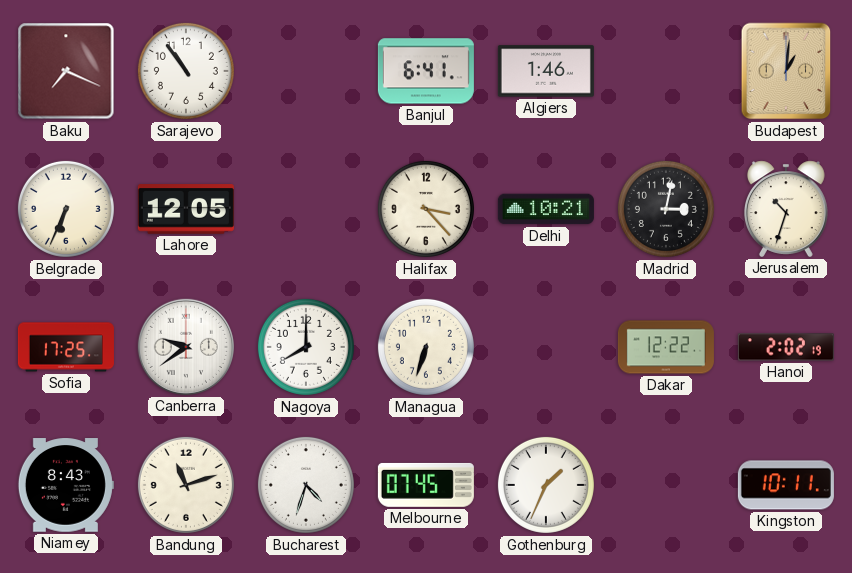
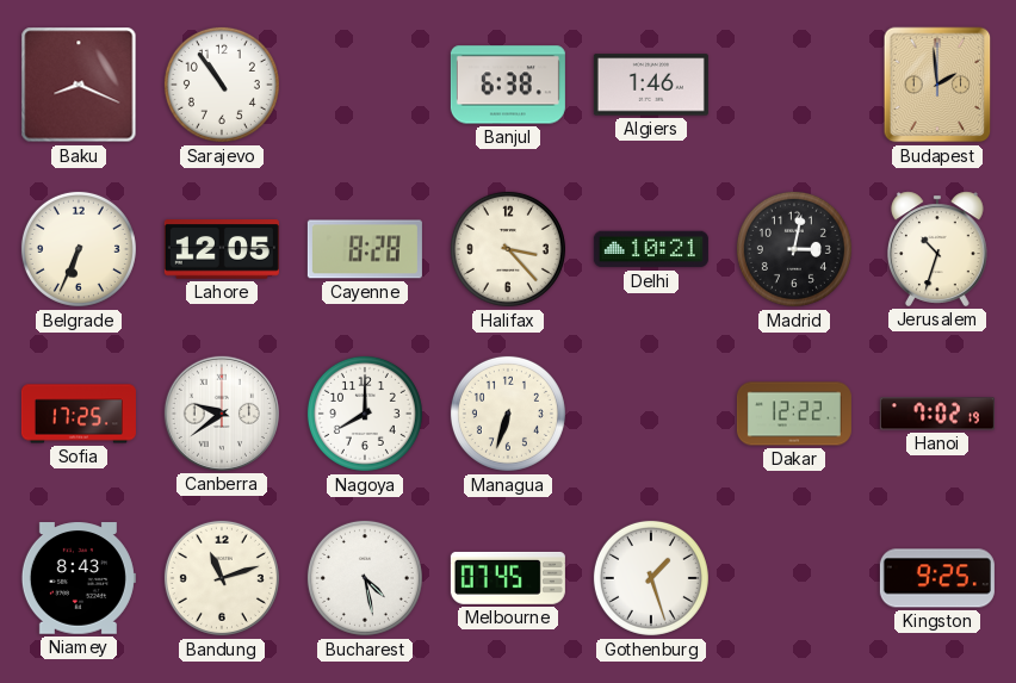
Baku: 7:19 -> 8:19 (79, 85)
Banjul: 6:41 -> 6:38 (508, 85)
Budapest: 1:01 -> 1:59 (937, 85)
Cayenne: none -> 8:28 (365, 249)
Hanoi: 2:02 -> 7:02 (937, 414)
Bucharest: 4:33 -> 4:28 (365, 578)
Gothenburg: 1:34 -> 1:27 (651, 578)
Kingston: 10:11 -> 9:25 (937, 578)
